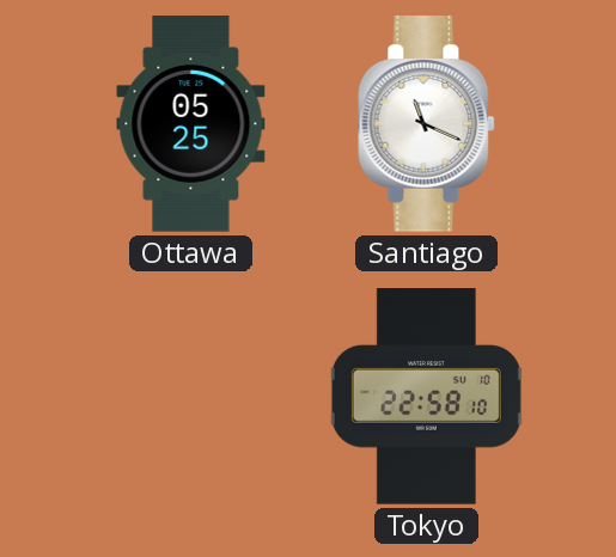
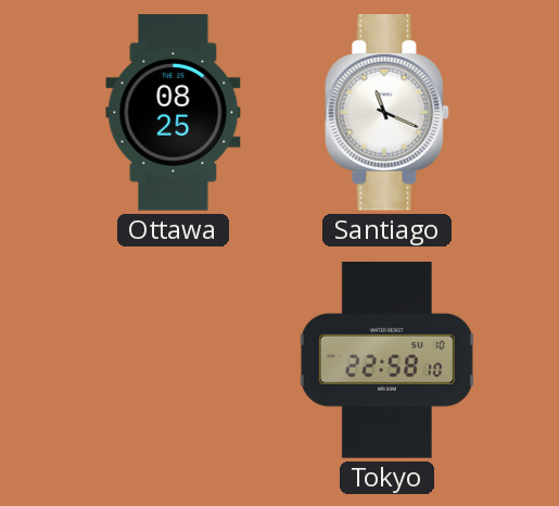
Ottawa: 05:25 -> 08:25 (174, 113)
